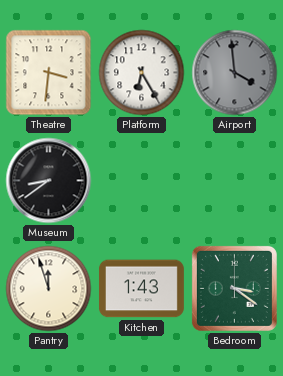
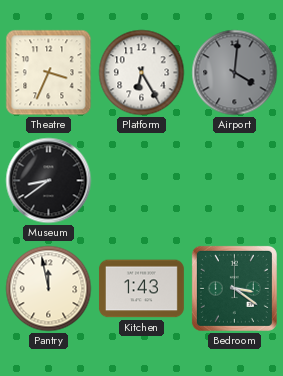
Theatre: 3:31 -> 3:34 (49, 73)
Airport: 3:59 -> 4:01 (235, 73)
Pantry: 11:57 -> 11:58 (49, 289)
